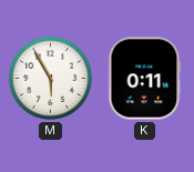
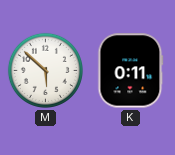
M: 5:55 -> 5:52 (45, 70)
